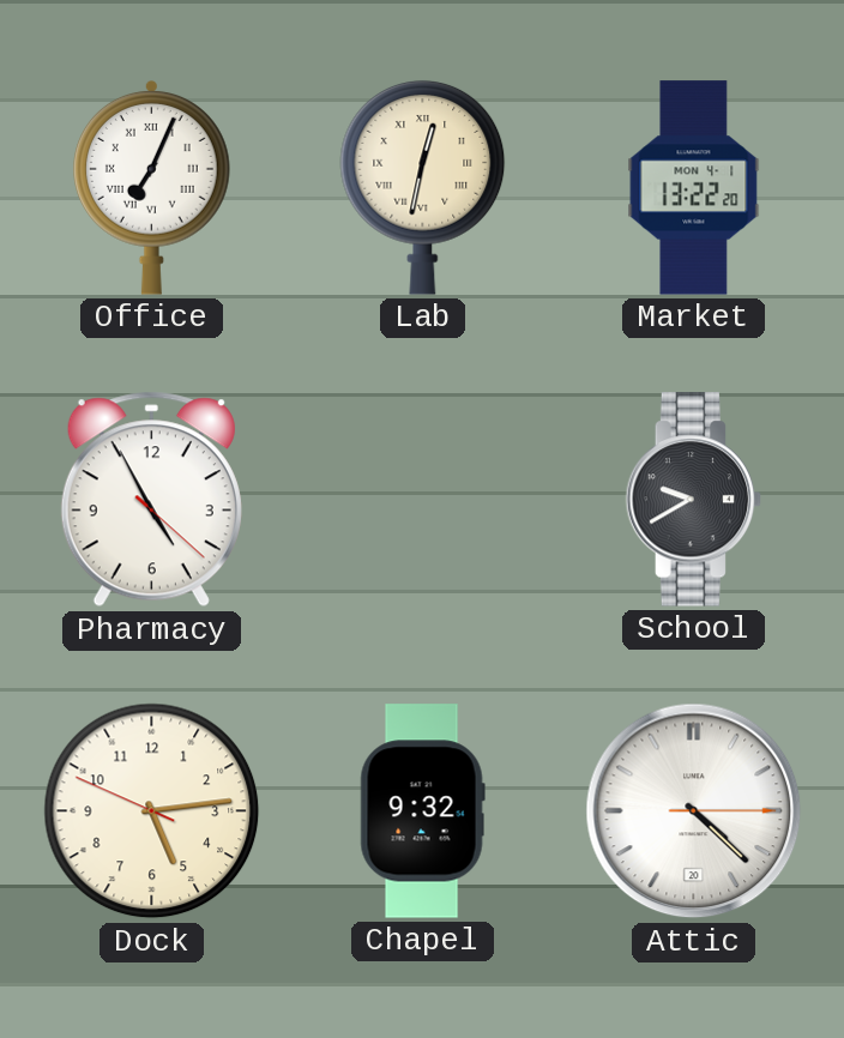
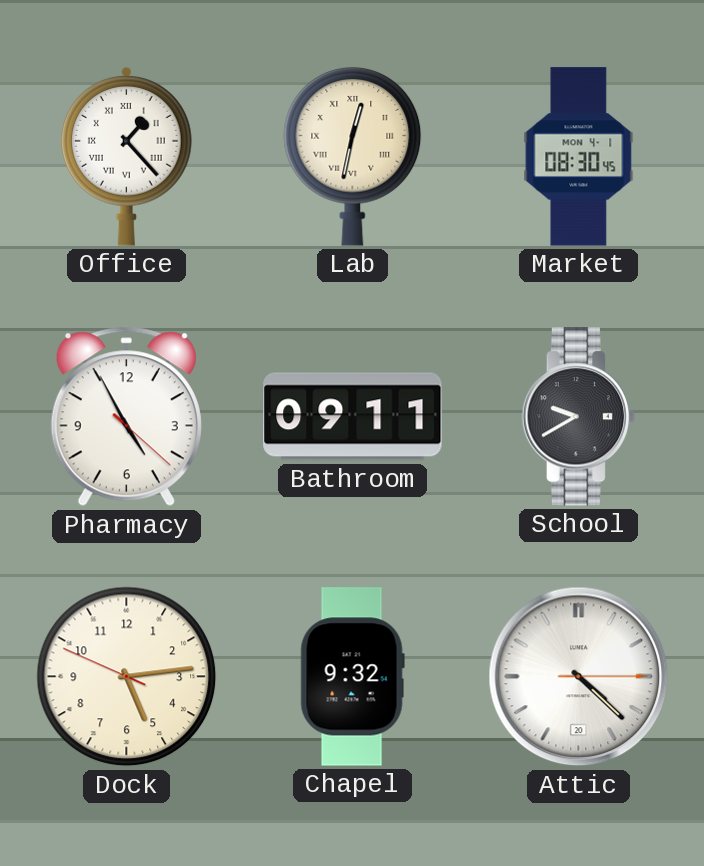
Office: 7:04 -> 1:23 (127, 157)
Market: 13:22 -> 08:30 (579, 157)
Bathroom: none -> 09:11 (353, 417)
